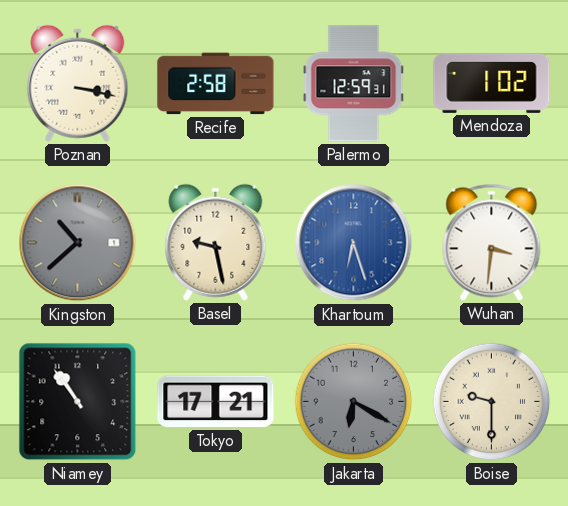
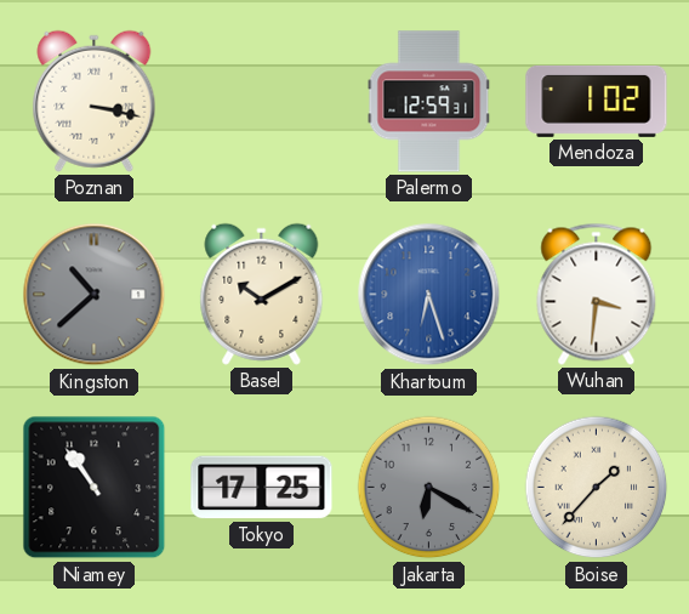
Recife: 2:58 -> none (216, 84)
Basel: 9:28 -> 10:10 (262, 294)
Tokyo: 17:21 -> 17:25 (262, 488)
Boise: 9:30 -> 1:37 (597, 488)
